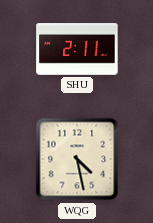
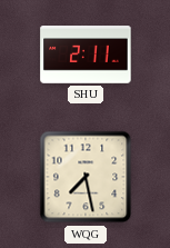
WQG: 4:28 -> 7:28 (86, 177)
